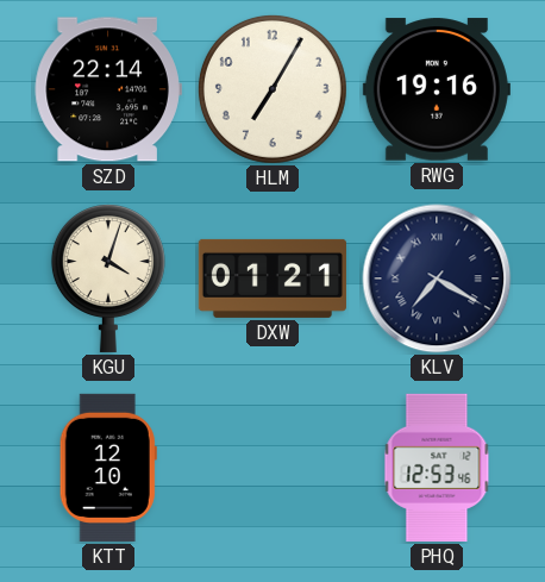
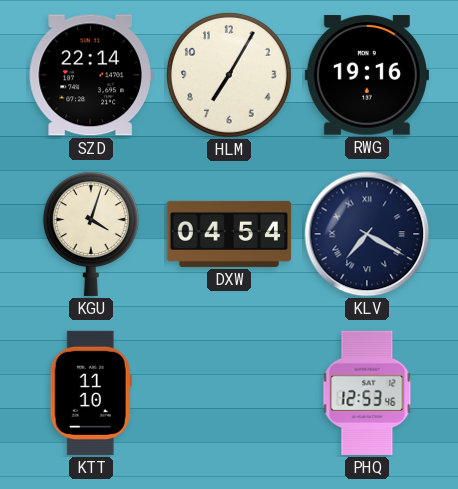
DXW: 01:21 -> 04:54 (229, 234)
KTT: 12:10 -> 11:10 (91, 393)
